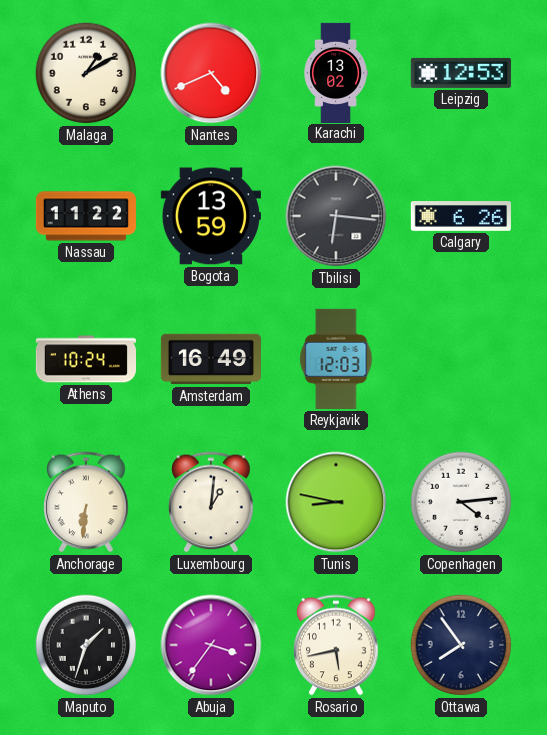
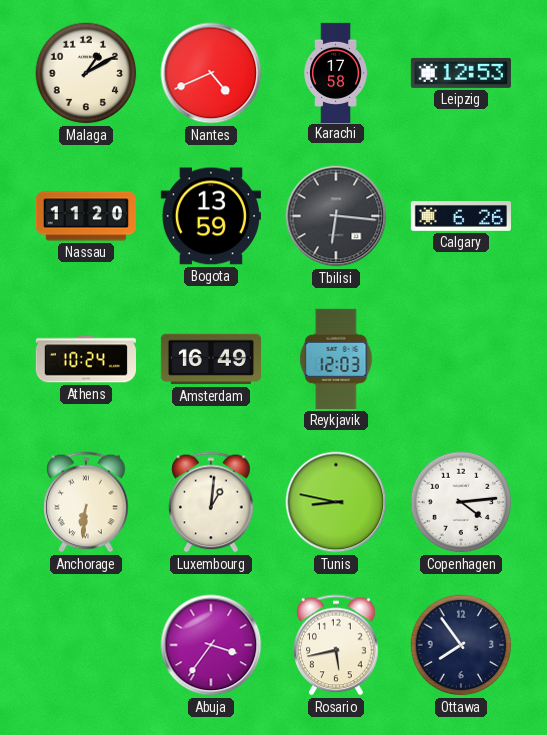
Karachi: 13:02 -> 17:58 (336, 72)
Nassau: 11:22 -> 11:20 (86, 216)
Maputo: 1:33 -> none (86, 645)
